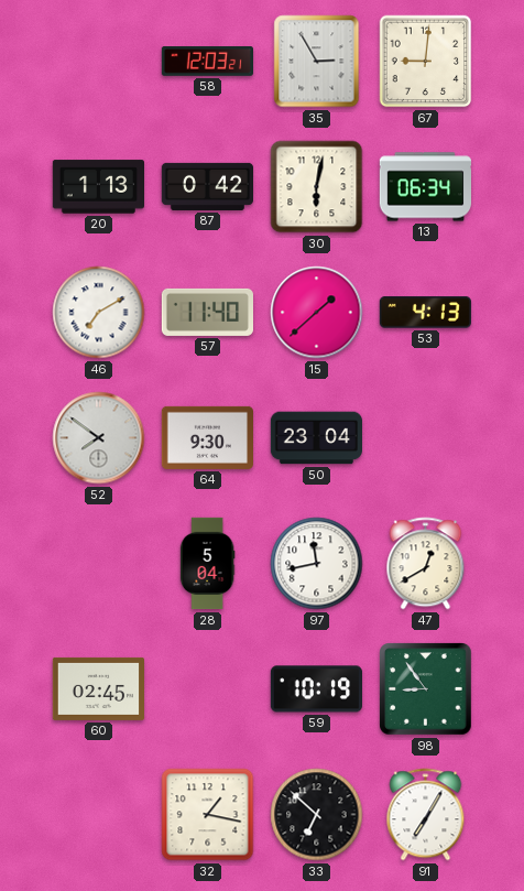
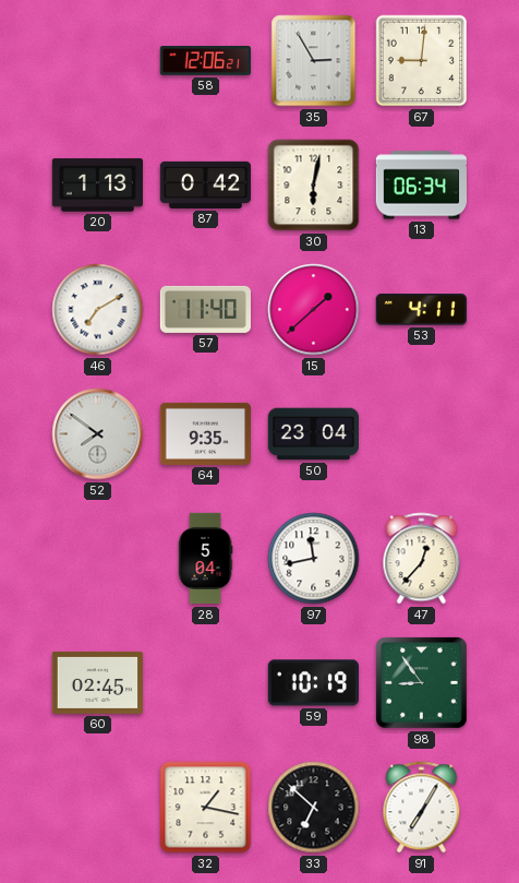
58: 12:03 -> 12:06 (205, 61)
53: 4:13 -> 4:11 (421, 310)
64: 9:30 -> 9:35 (205, 433)
47: 12:40 -> 12:37 (422, 559)
